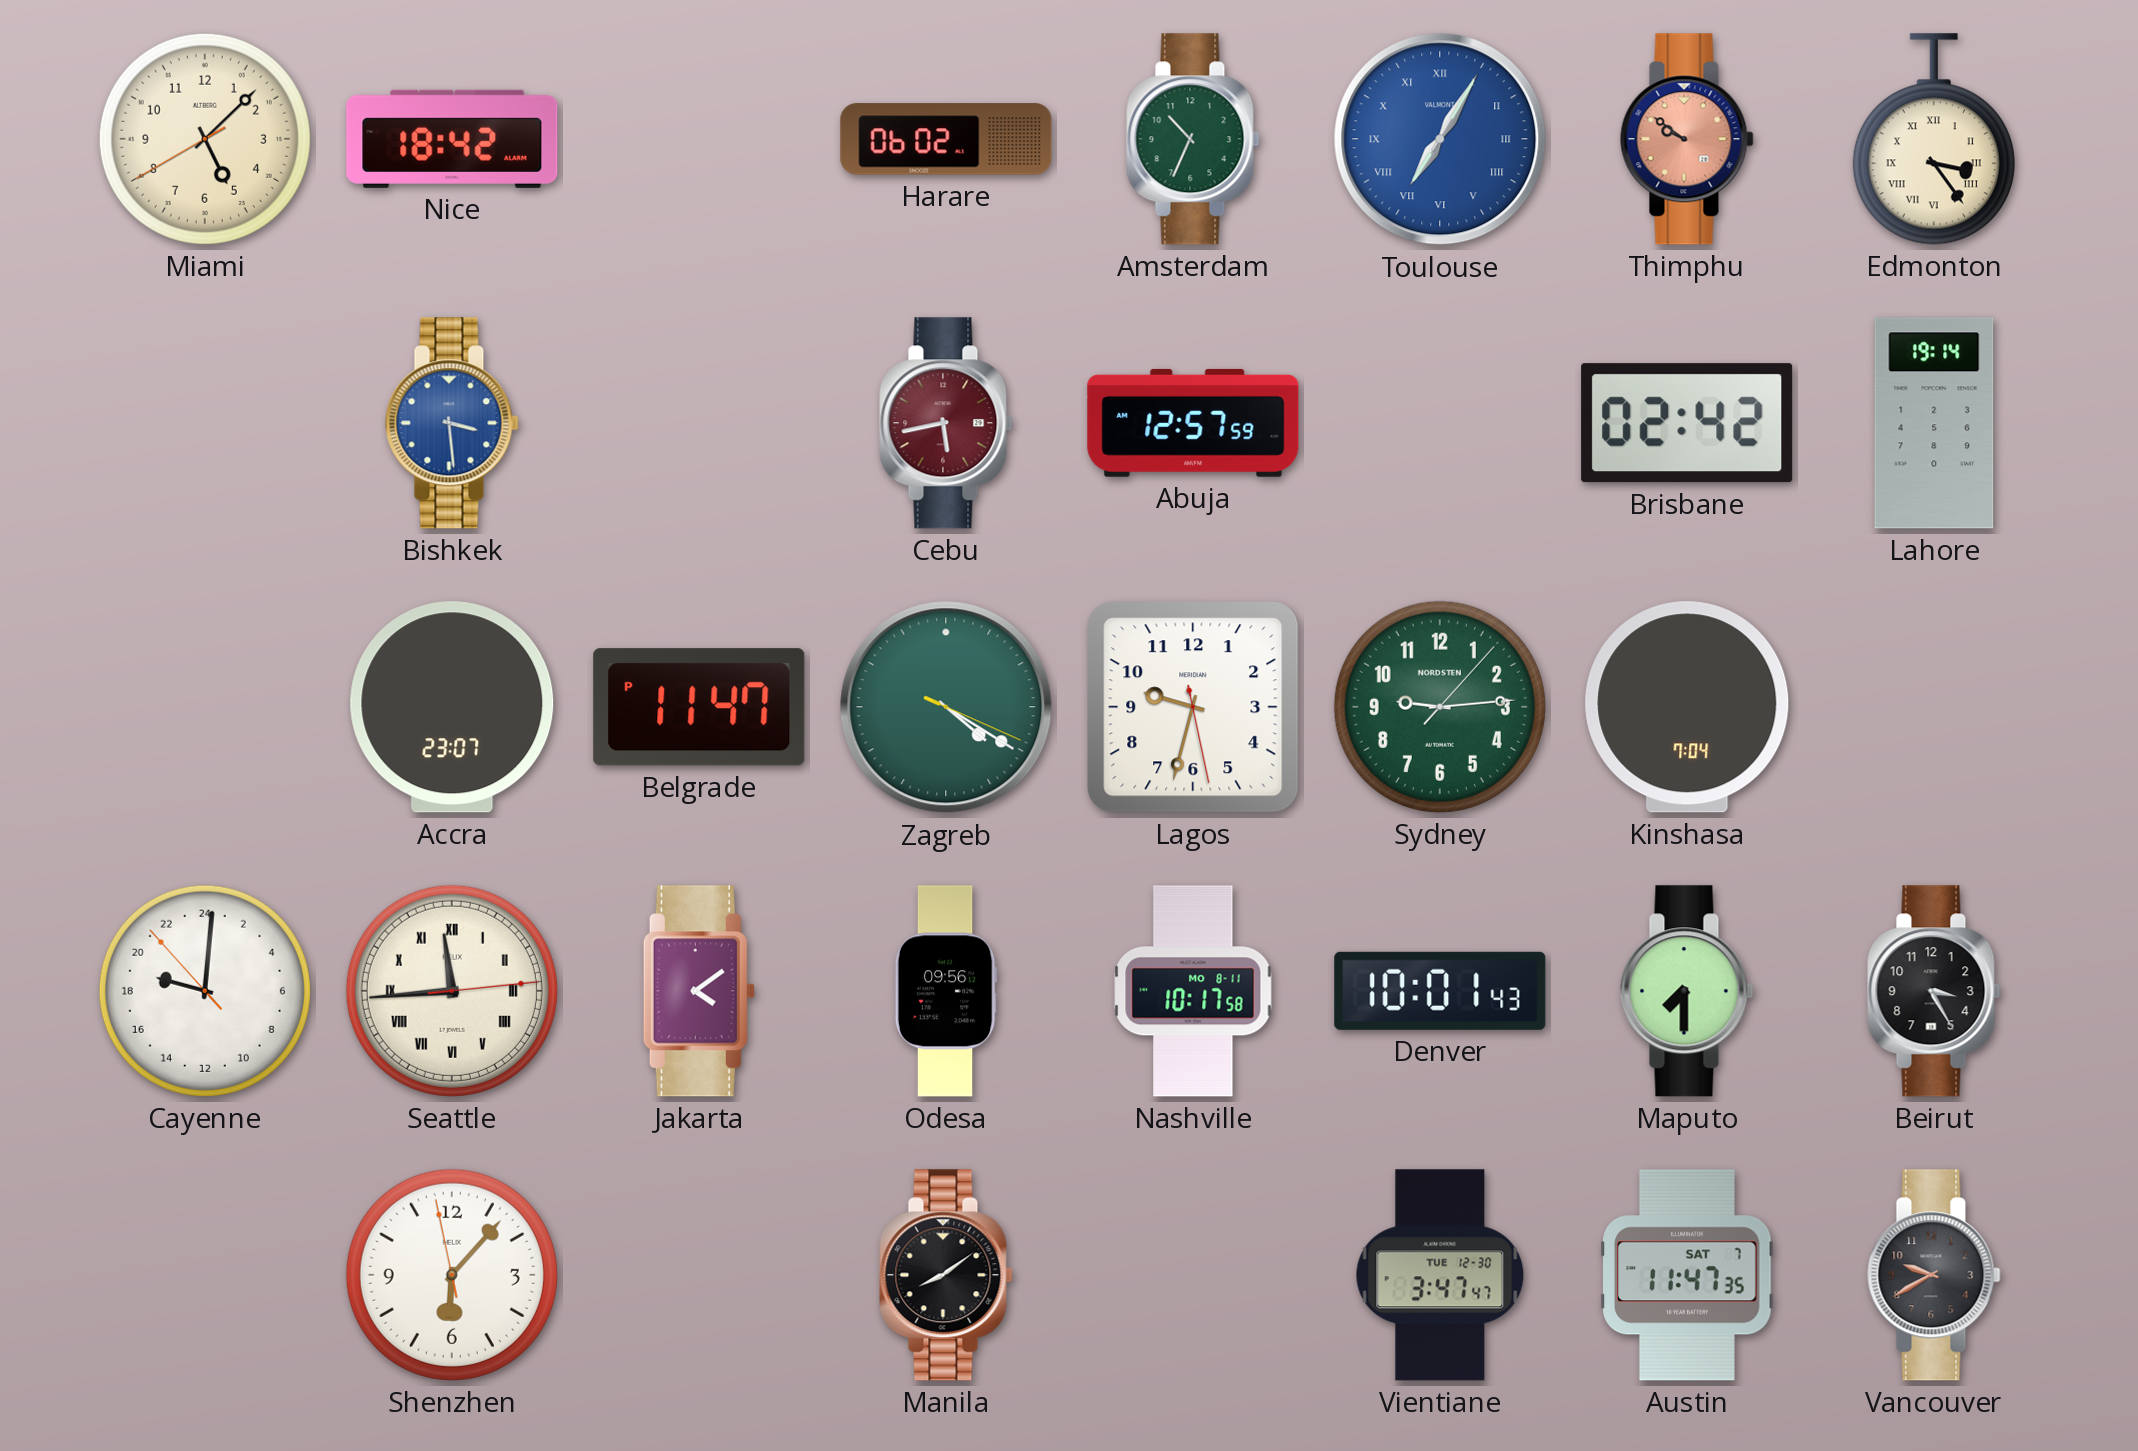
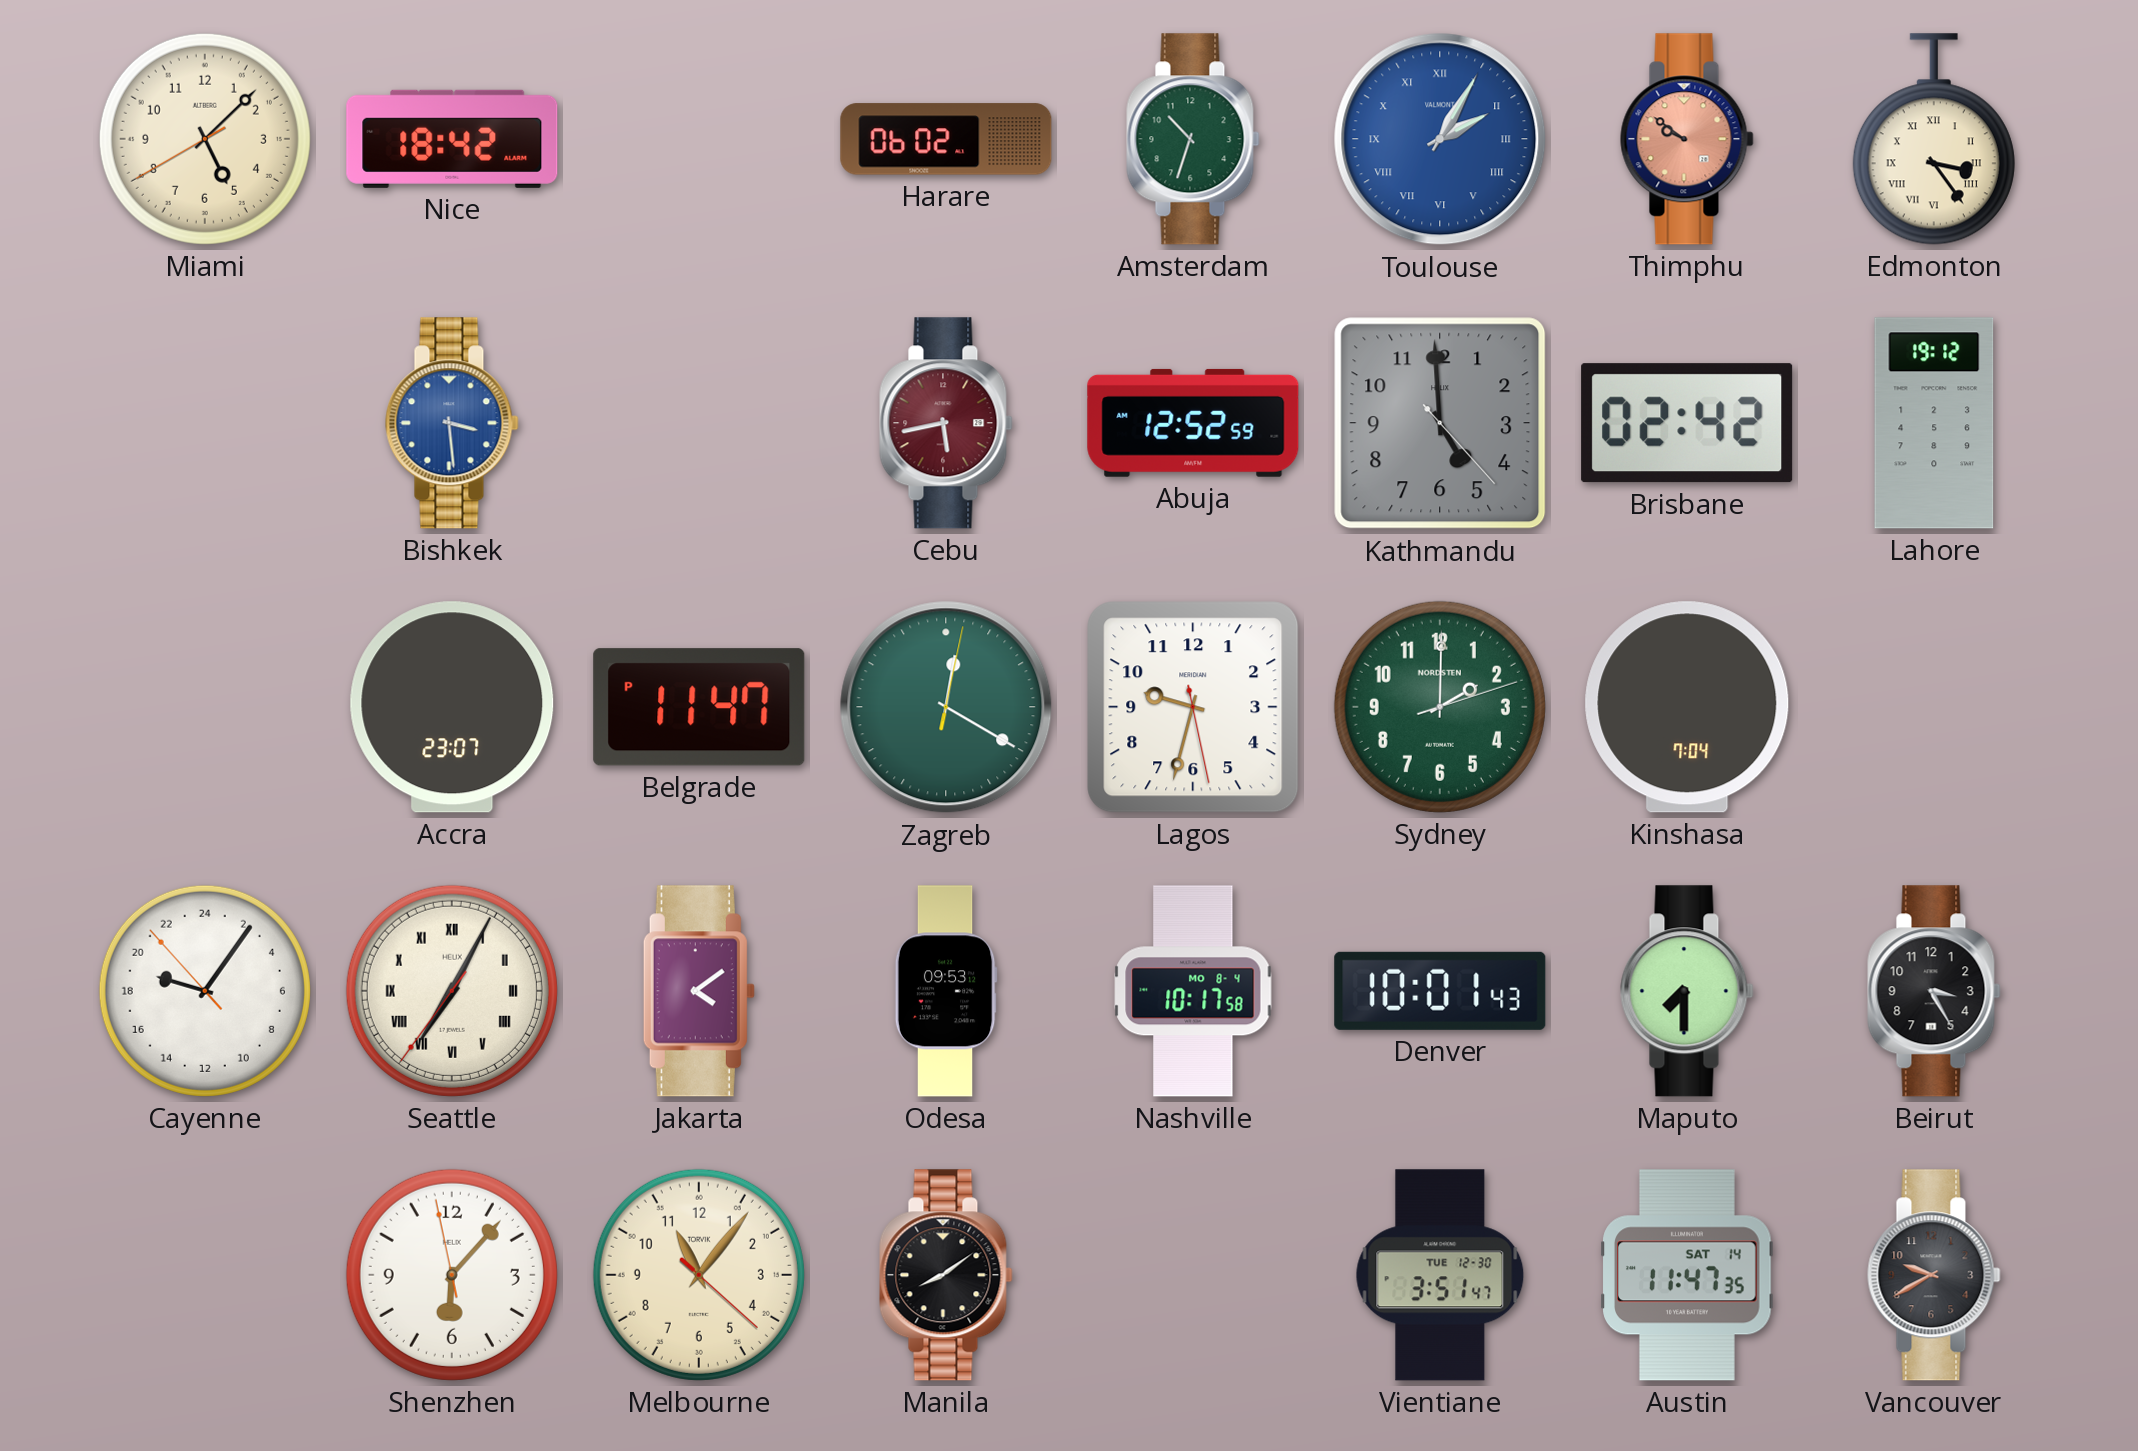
Amsterdam: 10:34 -> 10:33 (1193, 139)
Toulouse: 7:05 -> 2:05 (1440, 139)
Abuja: 12:57 -> 12:52 (1193, 423)
Kathmandu: none -> 4:59 (1440, 423)
Lahore: 19:14 -> 19:12 (1934, 423)
Zagreb: 4:20 -> 12:20 (946, 707)
Sydney: 9:14 -> 2:00 (1440, 707)
Cayenne: 19:00 -> 19:05 (205, 991)
Seattle: 11:44 -> 7:04 (452, 991)
Odesa: 09:56 -> 09:53 (946, 991)
Nashville date: MO 8-11 -> MO 8-4 (1193, 991)
Melbourne: none -> 11:06 (699, 1275)
Vientiane: 3:47 -> 3:51 (1440, 1275)
Austin date: SAT 7 -> SAT 14 (1687, 1275)
